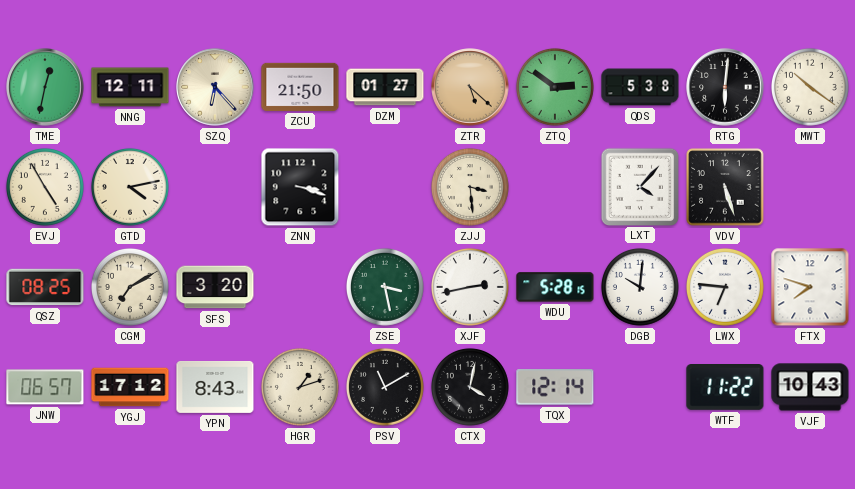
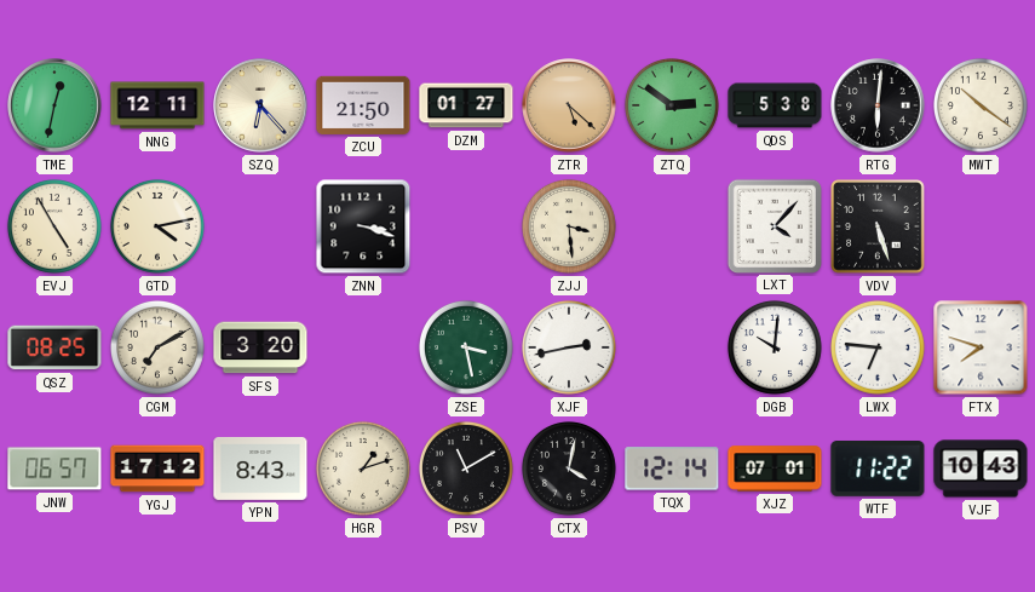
WDU: 5:28 -> none (555, 287)
XJZ: none -> 07:01 (775, 469)
